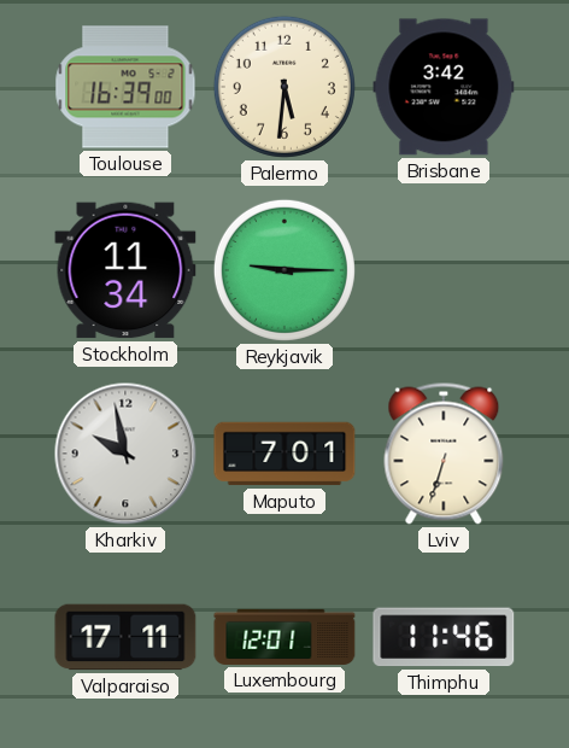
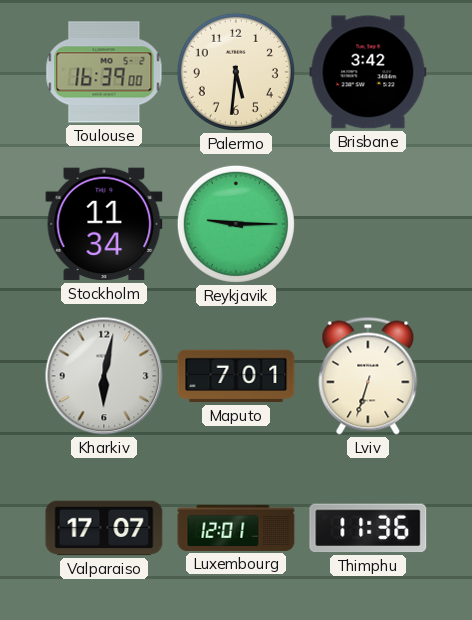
Kharkiv: 9:58 -> 6:02 (104, 376)
Valparaiso: 17:11 -> 17:07 (104, 528)
Thimphu: 11:46 -> 11:36 (368, 528)
